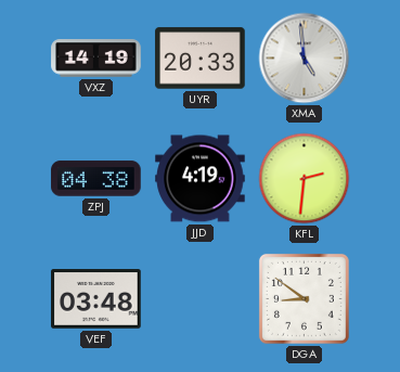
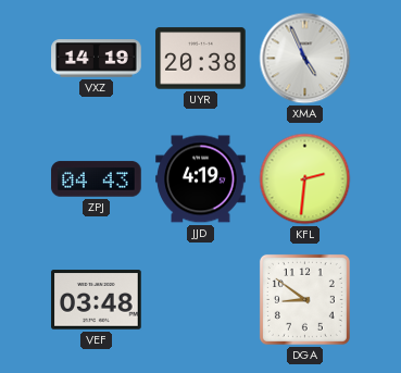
UYR: 20:33 -> 20:38 (201, 59)
XMA: 4:59 -> 4:56 (305, 59)
ZPJ: 04:38 -> 04:43 (97, 179)
